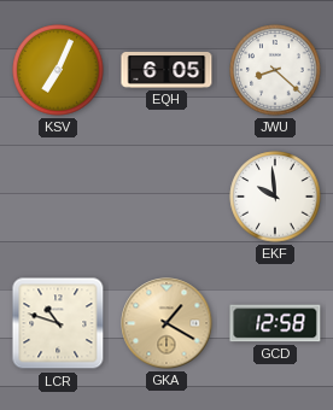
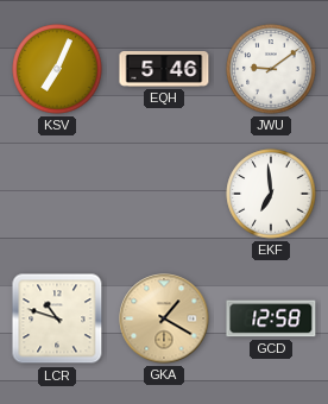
EQH: 6:05 -> 5:46 (164, 70)
JWU: 8:22 -> 9:09 (271, 69)
EKF: 9:59 -> 6:59 (271, 194)
